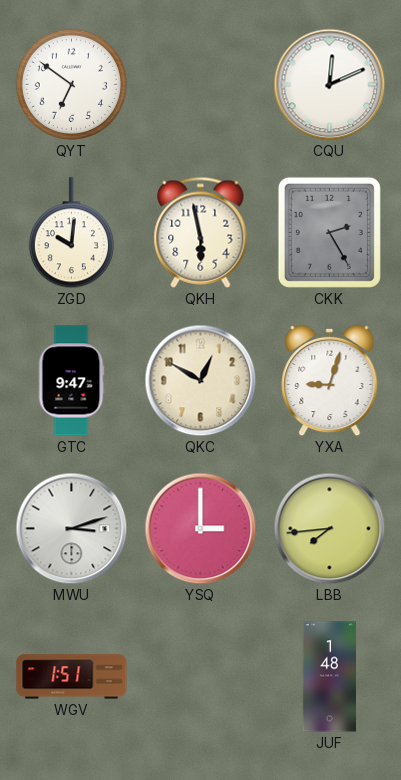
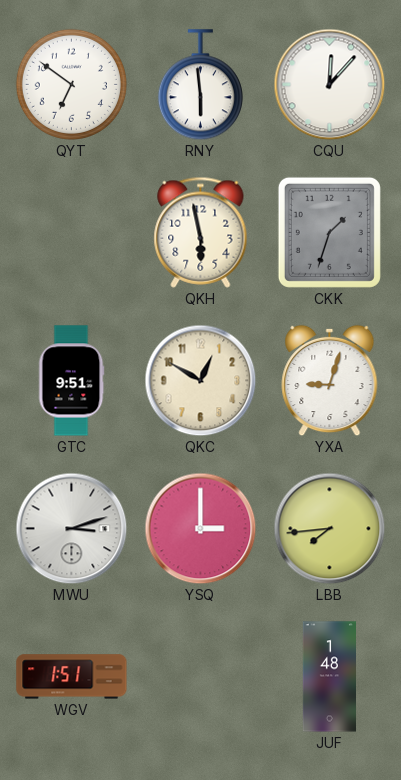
RNY: none -> 5:59 (200, 85)
CQU: 12:11 -> 12:07 (330, 85)
ZGD: 10:01 -> none (71, 233)
CKK: 2:25 -> 1:33 (329, 232)
GTC: 9:47 -> 9:51 (71, 381)
